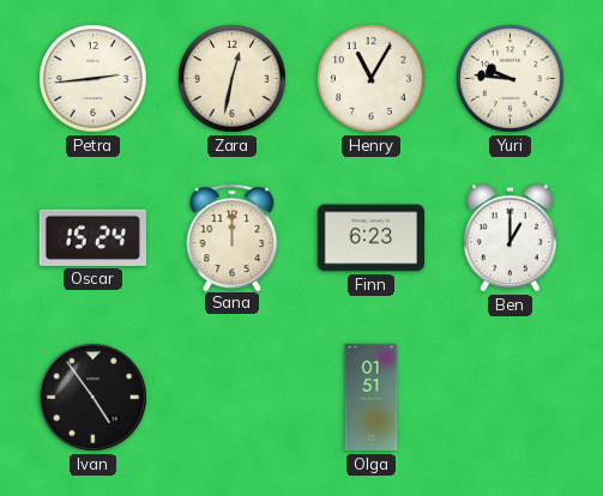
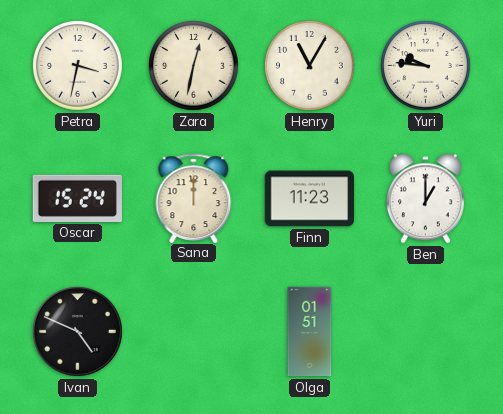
Petra: 2:44 -> 3:32 (78, 66)
Finn: 6:23 -> 11:23 (309, 199)
Ivan: 4:54 -> 4:49 (78, 332)
